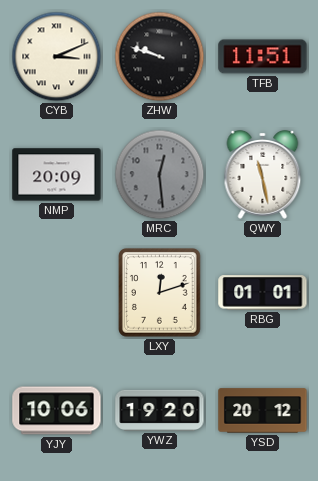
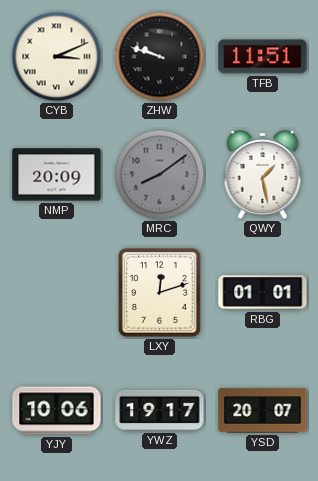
MRC: 12:29 -> 8:09 (160, 175)
QWY: 11:28 -> 1:28 (263, 175)
YWZ: 19:20 -> 19:17 (160, 410)
YSD: 20:12 -> 20:07 (263, 411)
